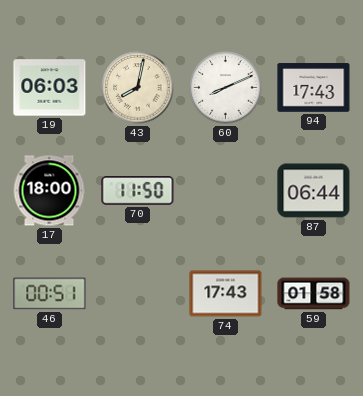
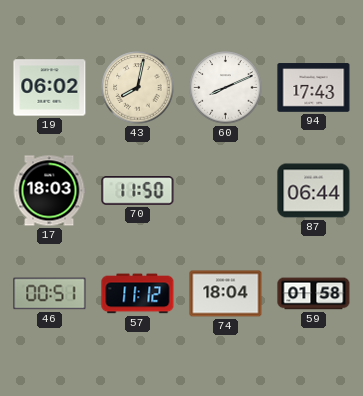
19: 06:03 -> 06:02 (50, 88)
17: 18:00 -> 18:03 (49, 191)
57: none -> 11:12 (138, 294)
74: 17:43 -> 18:04 (226, 294)
